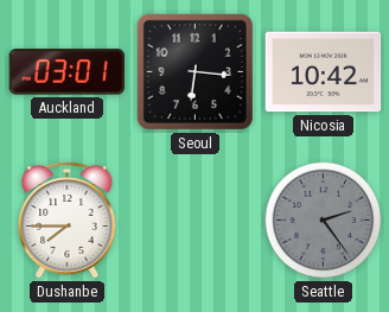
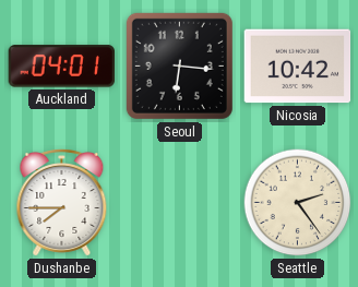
Auckland: 03:01 -> 04:01 (61, 67)
Seattle dial: grey -> cream (298, 203)
